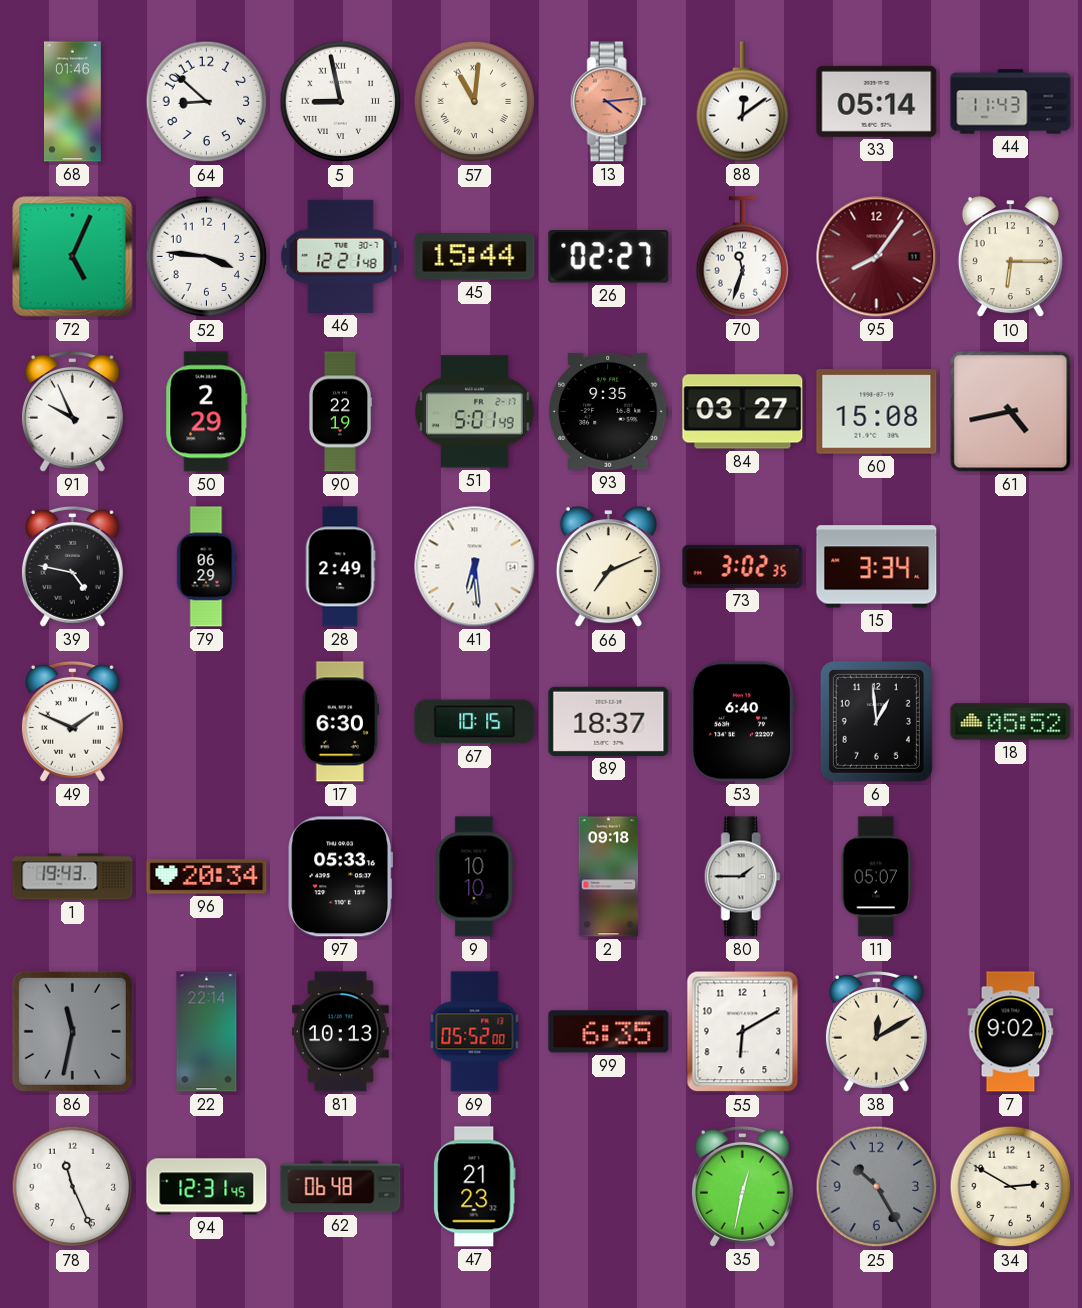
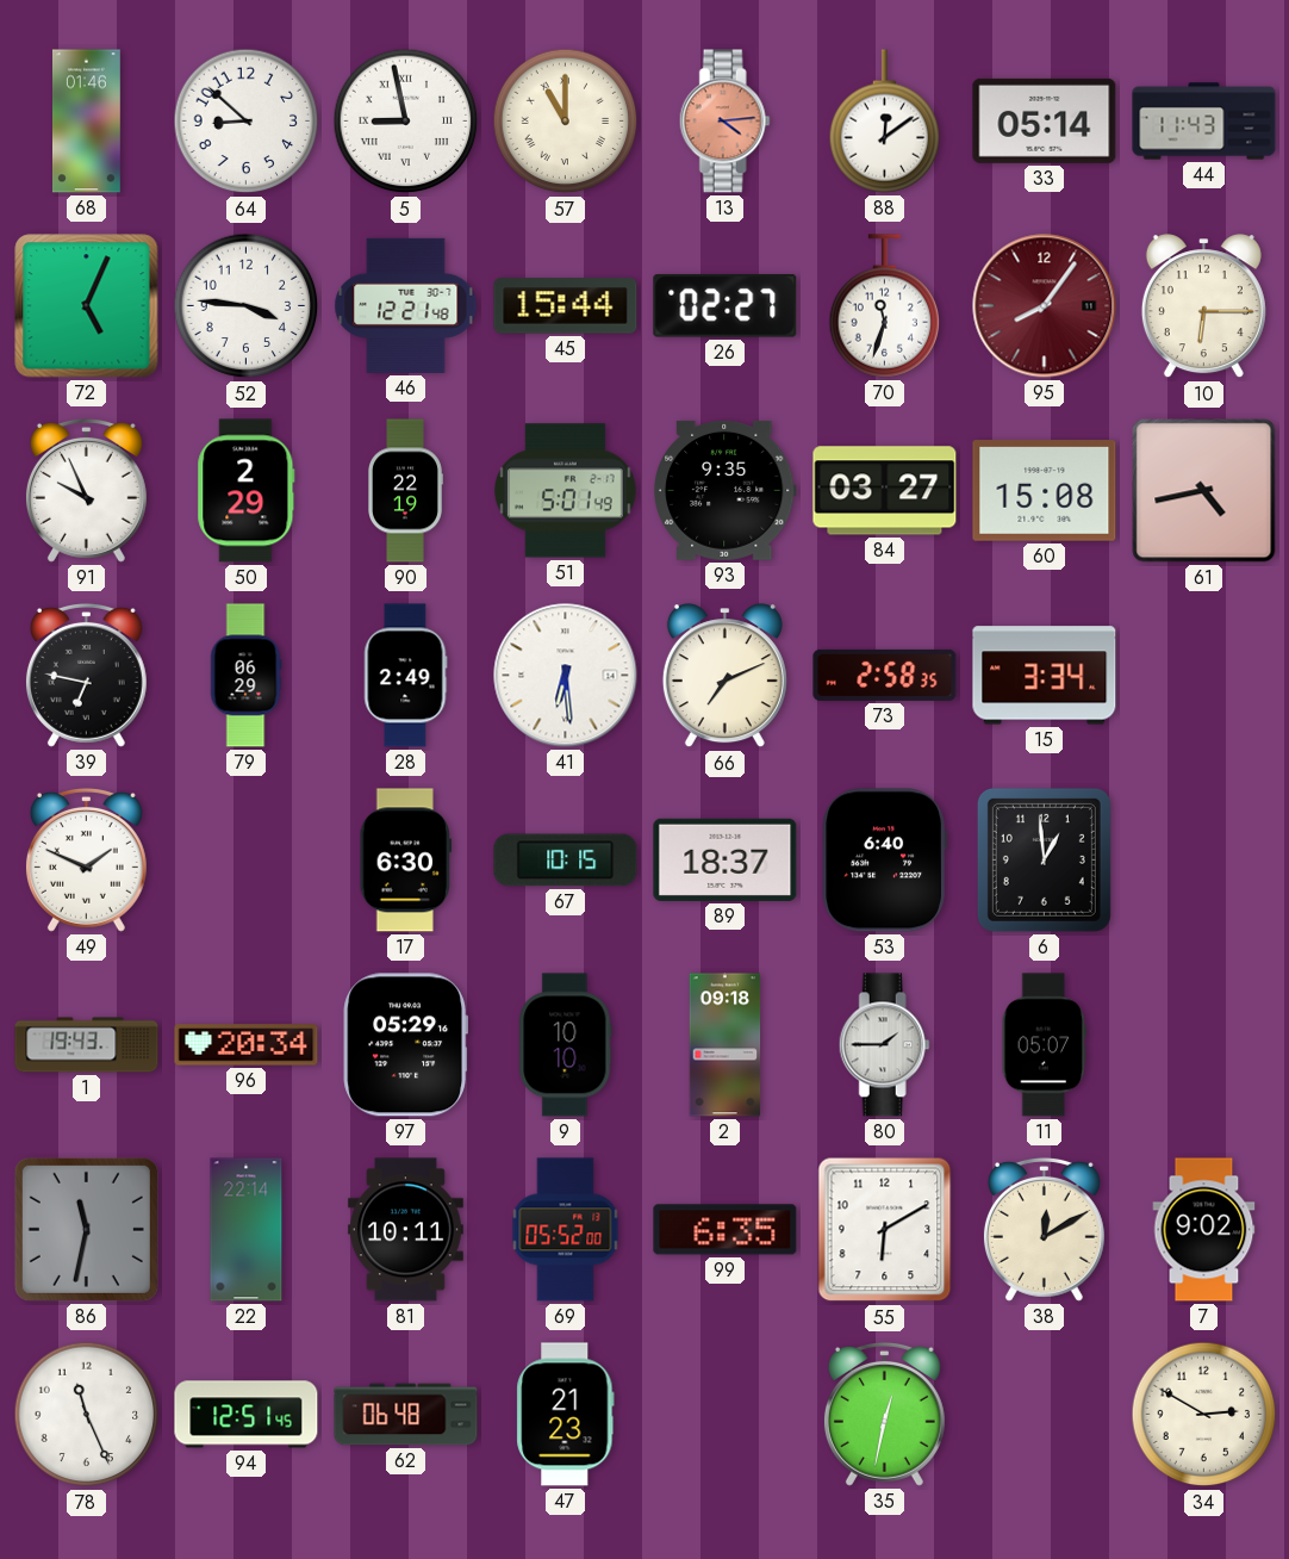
57: 11:01 -> 11:00 (566, 122)
39: 4:47 -> 6:47 (86, 675)
73: 3:02 -> 2:58 (885, 675)
18: 05:52 -> none (1011, 722)
97: 05:33 -> 05:29 (405, 1045)
81: 10:13 -> 10:11 (405, 1230)
94: 12:31 -> 12:51 (247, 1415)
25: 10:25 -> none (877, 1187)
